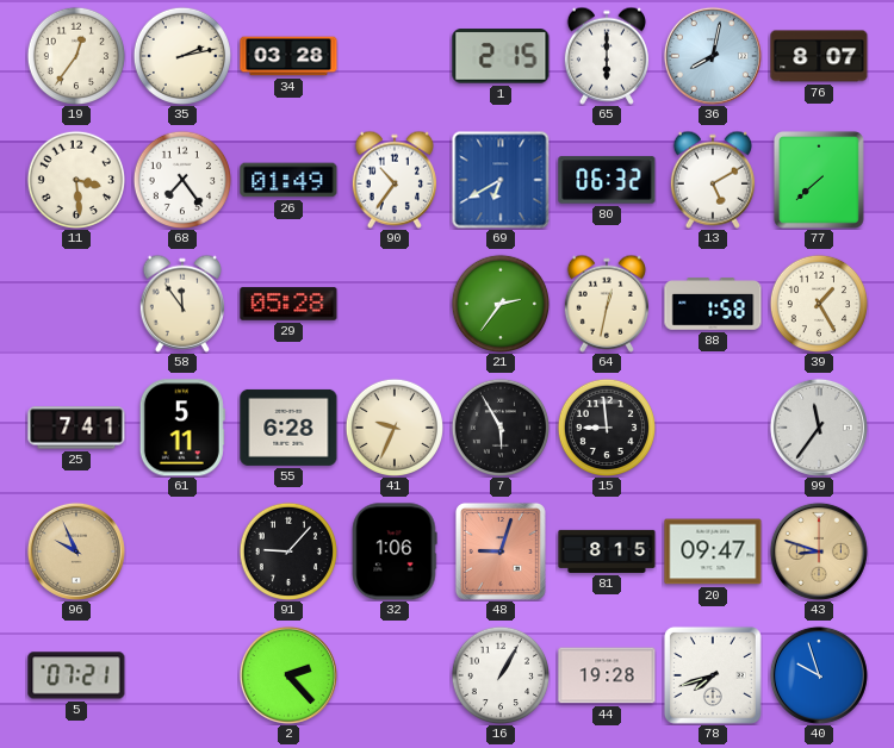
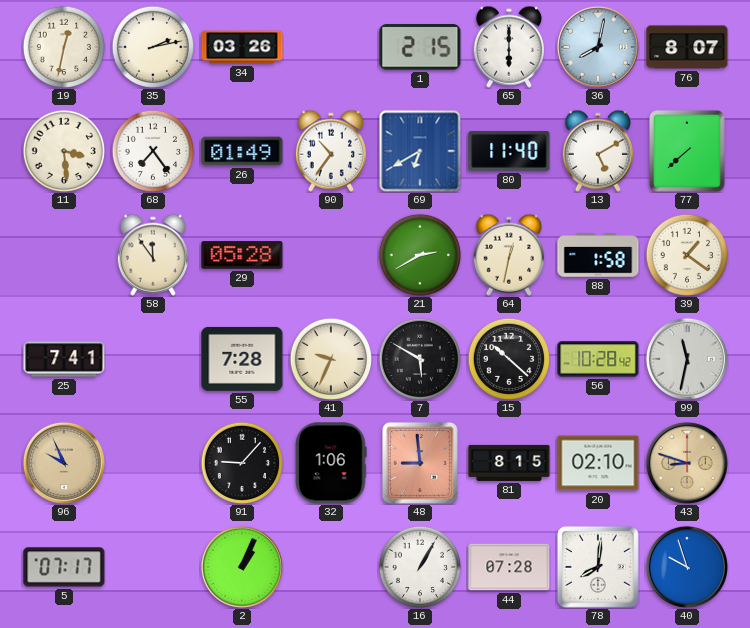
19: 12:36 -> 12:32 (63, 46)
34: 03:28 -> 03:26 (242, 47)
80: 06:32 -> 11:40 (509, 151)
21: 2:36 -> 2:40 (419, 254)
39: 1:25 -> 1:21 (686, 254)
61: 5:11 -> none (182, 428)
55: 6:28 -> 7:28 (242, 359)
7: 5:55 -> 5:50 (419, 358)
15: 8:59 -> 10:22 (508, 358)
56: none -> 10:28 (598, 359)
99: 11:36 -> 11:32 (687, 359)
48: 9:03 -> 8:59 (420, 463)
20: 09:47 -> 02:10 (598, 463)
5: 07:21 -> 07:17 (64, 567)
2: 2:23 -> 1:04 (242, 567)
44: 19:28 -> 07:28 (509, 567)
78: 7:42 -> 8:01 (598, 567)
